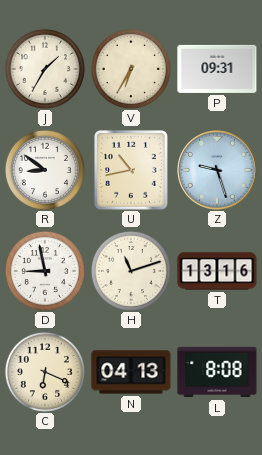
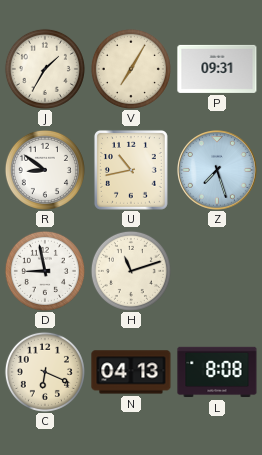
V: 6:35 -> 7:05 (131, 69)
Z: 9:27 -> 7:27 (218, 171)
T: 13:16 -> none (217, 271)
